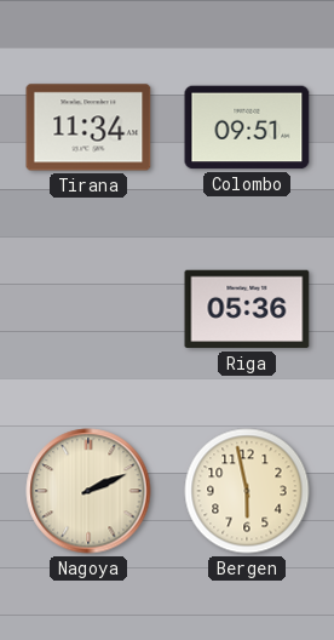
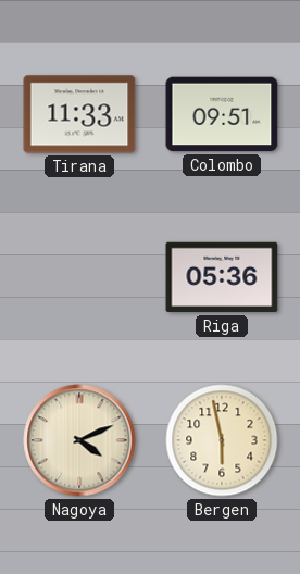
Tirana: 11:34 -> 11:33 (79, 114)
Nagoya: 2:11 -> 4:11 (79, 440)
